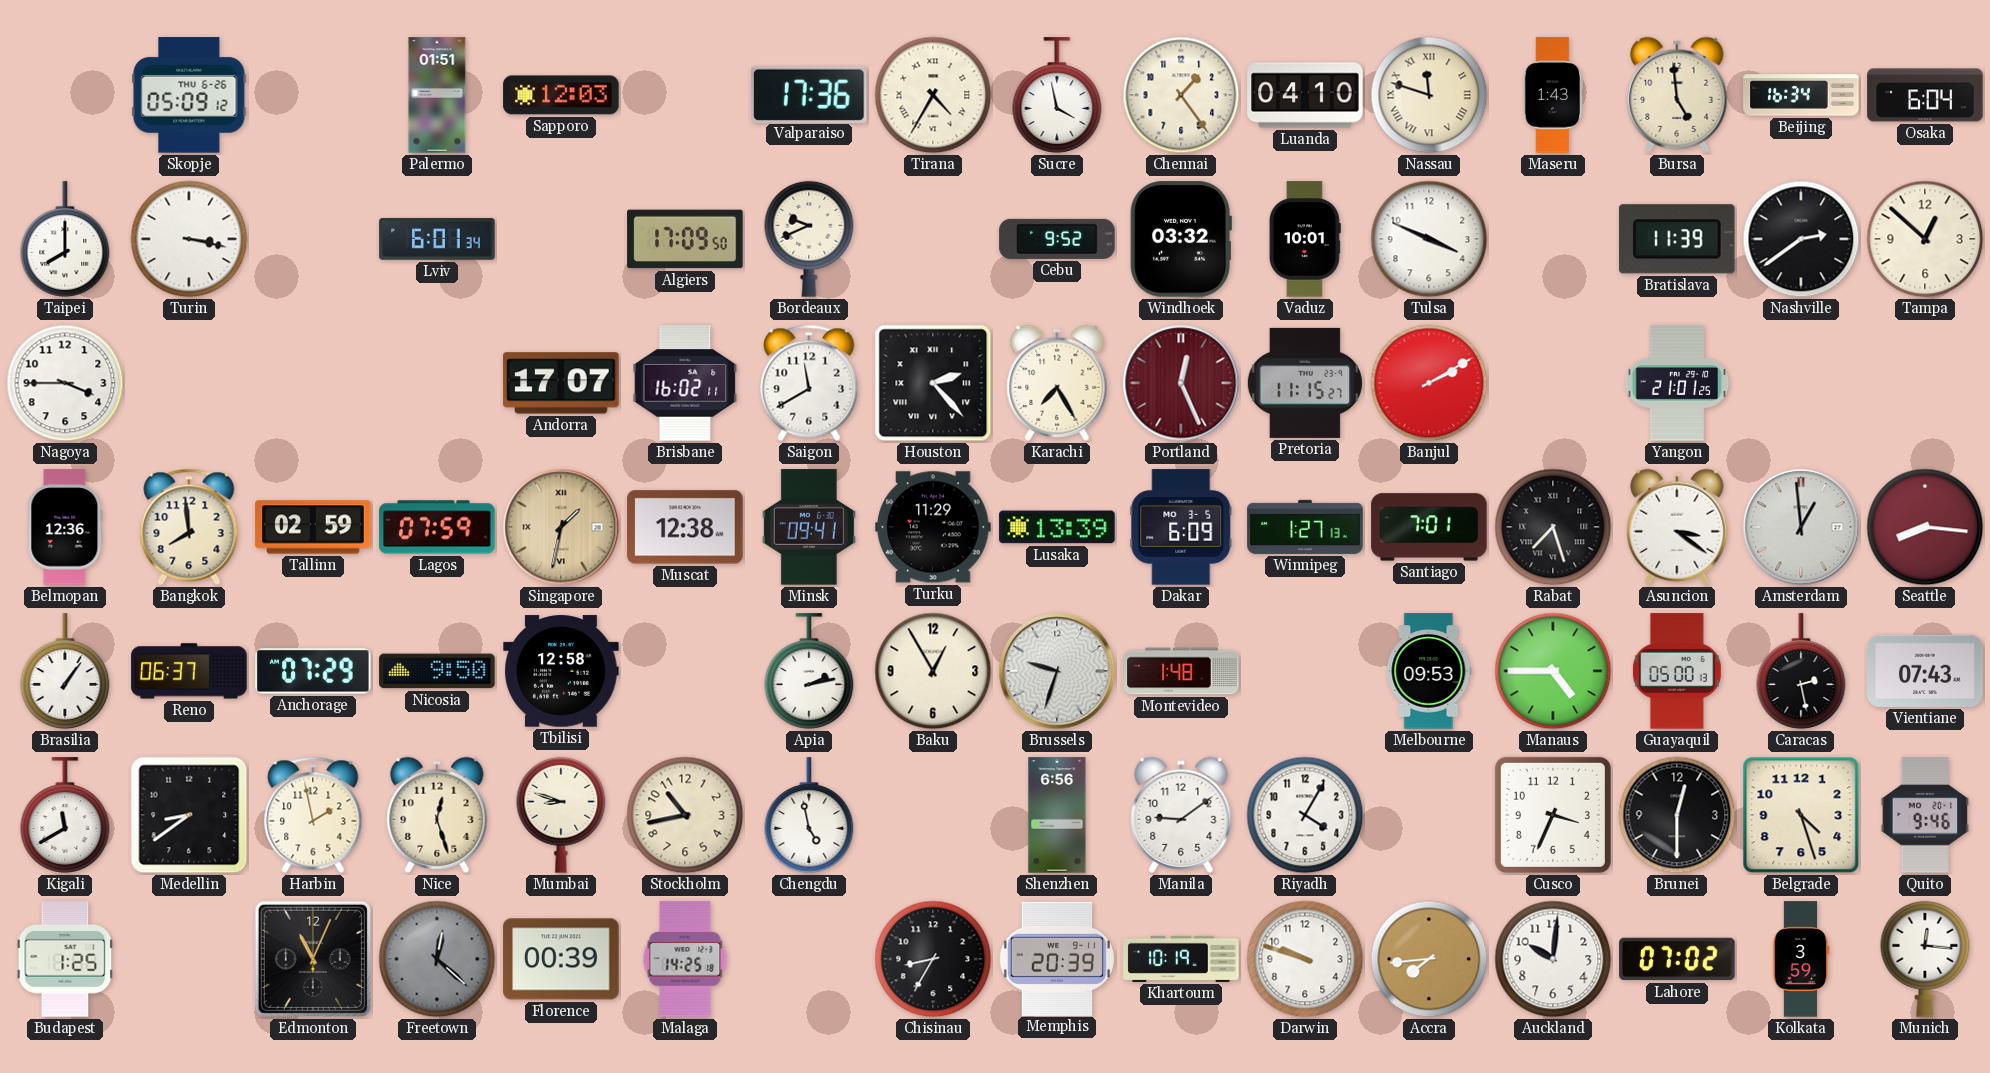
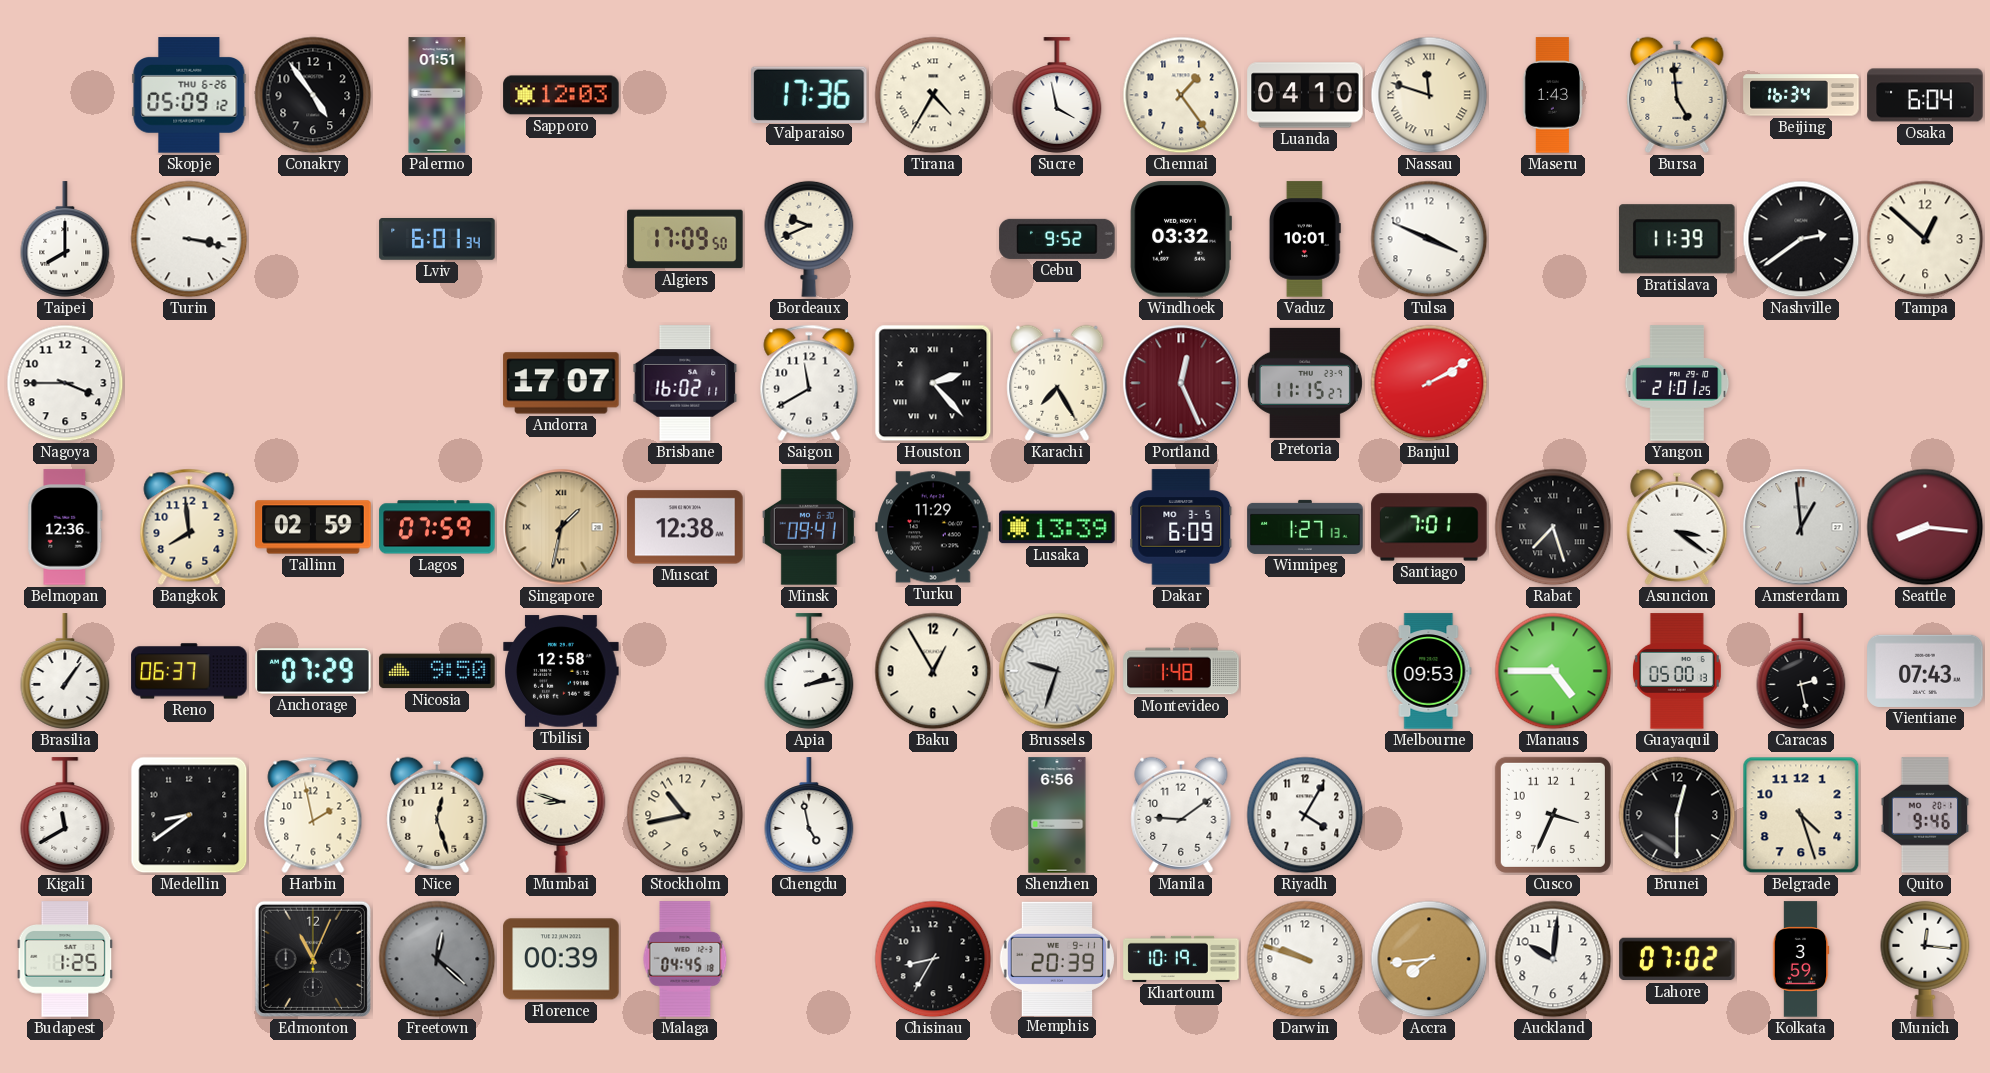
Conakry: none -> 4:54 (313, 95)
Malaga: 14:25 -> 04:45 (685, 959)
